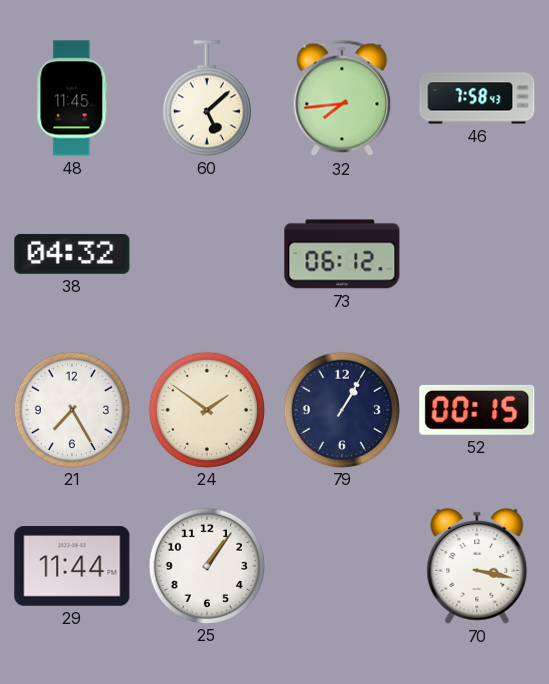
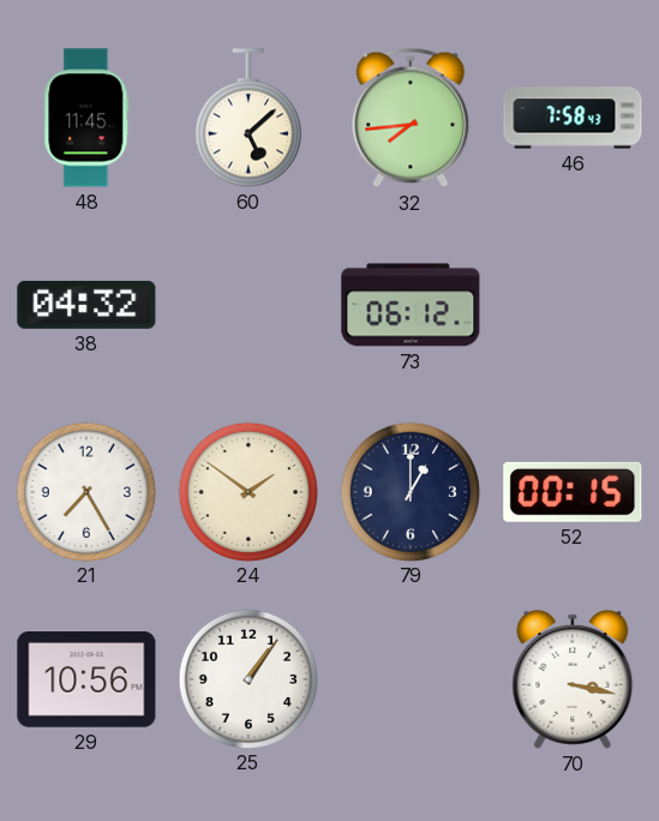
79: 1:05 -> 1:00 (409, 491)
29: 11:44 -> 10:56 (86, 679)
